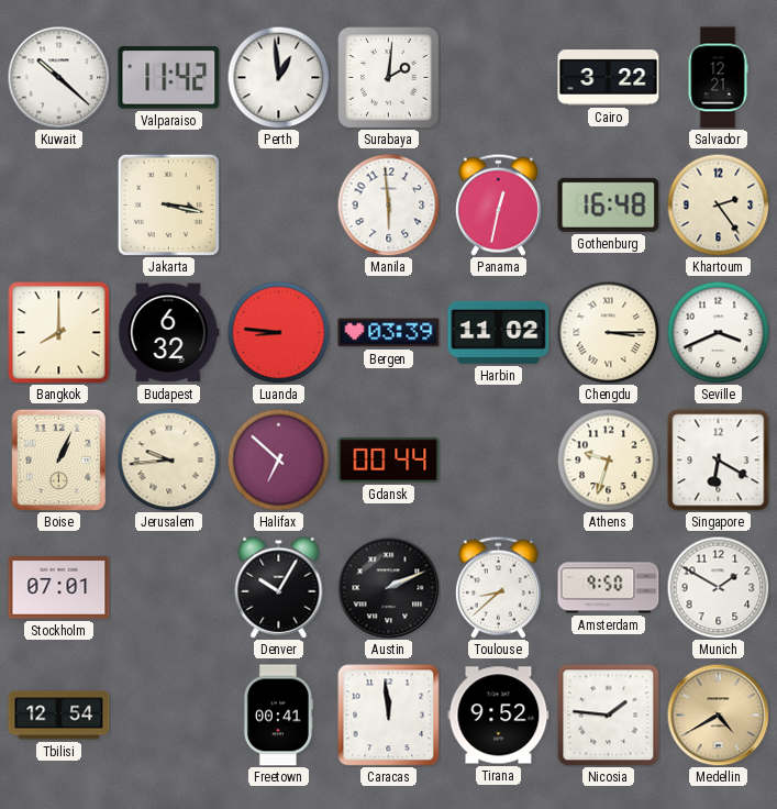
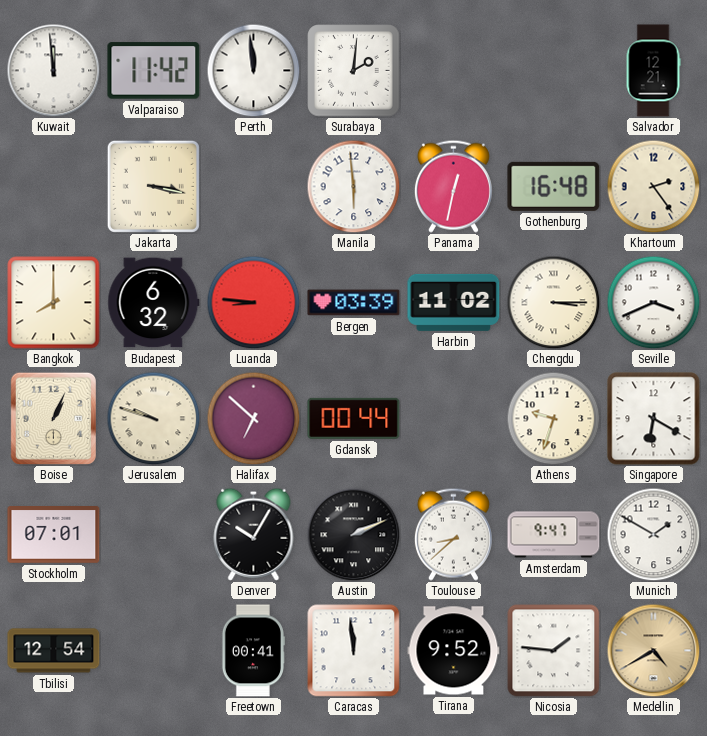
Kuwait: 10:22 -> 11:59 (53, 70)
Perth: 12:59 -> 11:59 (253, 70)
Cairo: 3:22 -> none (609, 78)
Jerusalem: 9:44 -> 9:48 (153, 418)
Amsterdam: 9:50 -> 9:47 (554, 535)
